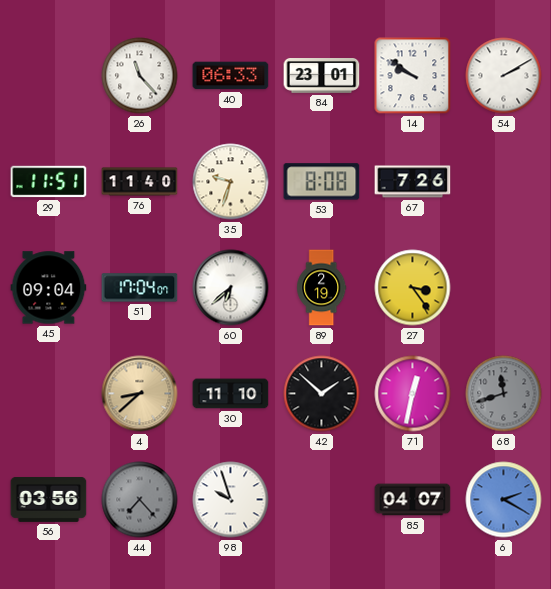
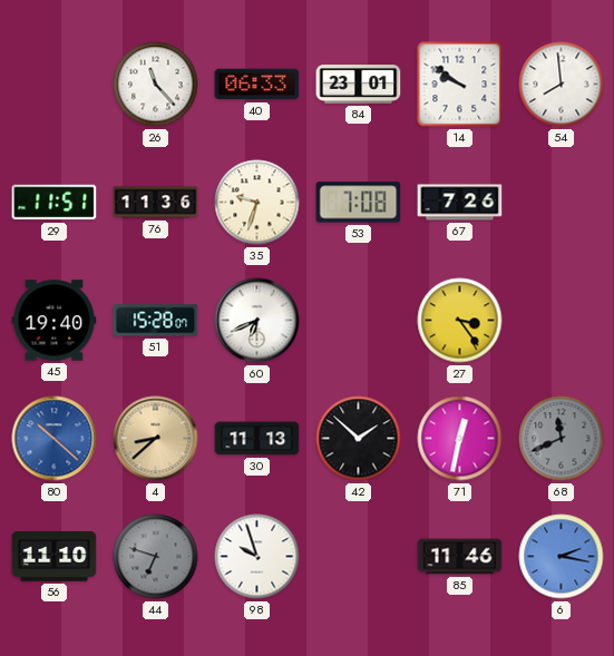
54: 2:10 -> 7:59 (562, 85)
76: 11:40 -> 11:36 (156, 203)
53: 8:08 -> 7:08 (359, 203)
45: 09:04 -> 19:40 (55, 321)
51: 17:04 -> 15:28 (156, 321)
60: 6:38 -> 6:41 (257, 321)
89: 2:19 -> none (322, 288)
80: none -> 10:22 (55, 439)
30: 11:10 -> 11:13 (257, 439)
68: 11:42 -> 11:41 (562, 439)
56: 03:56 -> 11:10 (55, 556)
44: 7:23 -> 6:48 (156, 557)
85: 04:07 -> 11:46 (460, 557)
6: 2:20 -> 2:17 (562, 557)
